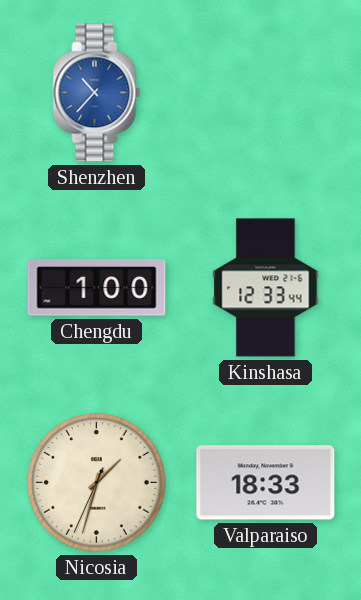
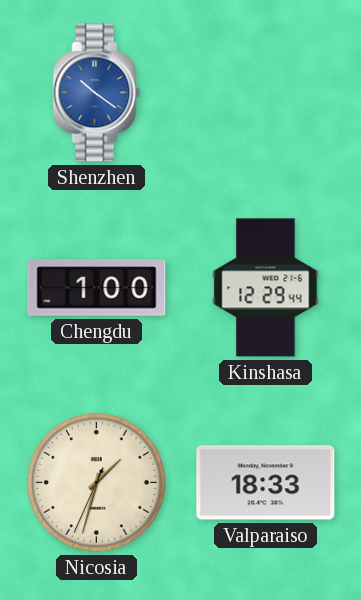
Shenzhen: 10:37 -> 10:21 (97, 93)
Kinshasa: 12:33 -> 12:29 (266, 288)
